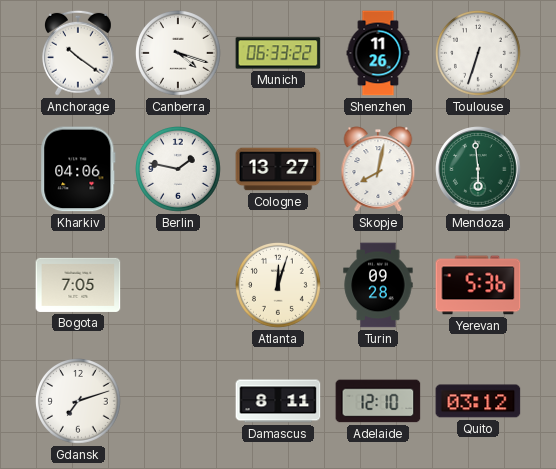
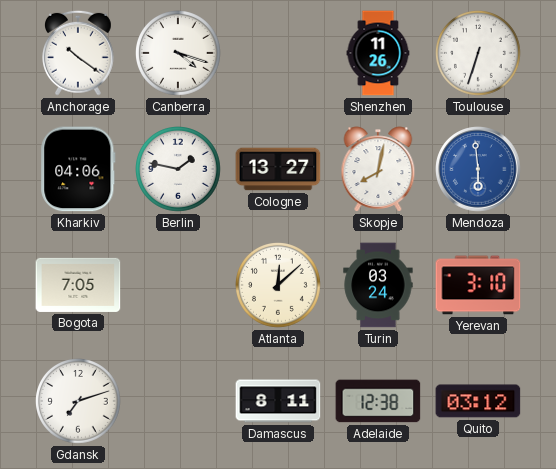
Munich: 06:33 -> none (278, 53)
Mendoza dial: green -> blue (478, 169)
Atlanta: 12:03 -> 12:08 (279, 286)
Turin: 09:28 -> 03:24 (378, 285)
Yerevan: 5:36 -> 3:10 (478, 285)
Adelaide: 12:10 -> 12:38 (378, 401)
